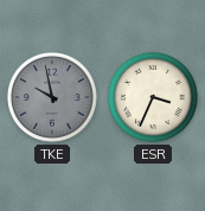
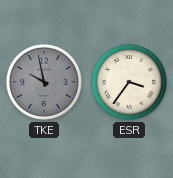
ESR: 3:34 -> 3:36 (129, 82)
